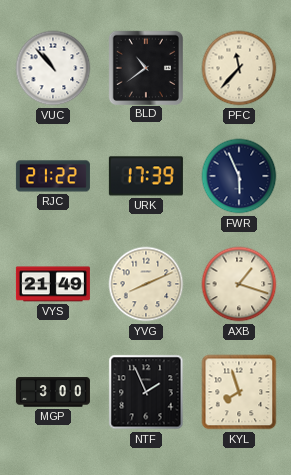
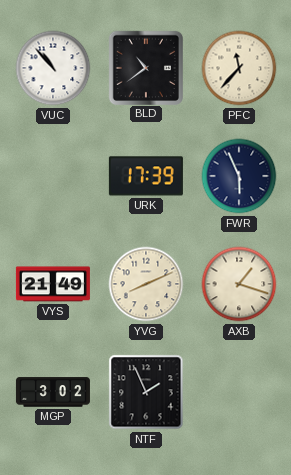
RJC: 21:22 -> none (53, 176)
MGP: 3:00 -> 3:02 (53, 392)
KYL: 7:57 -> none (239, 392)
